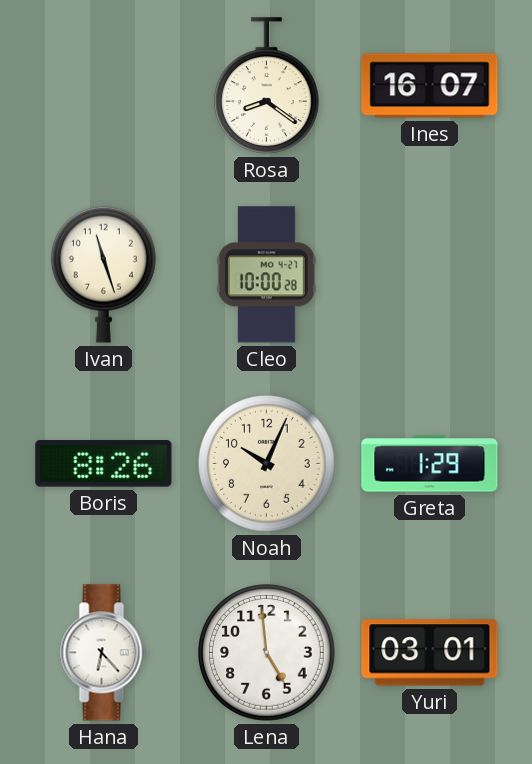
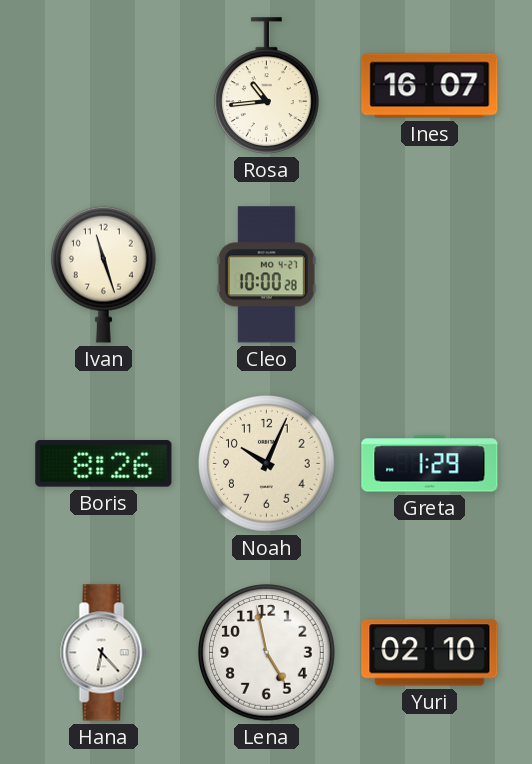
Rosa: 8:21 -> 10:44 (266, 86)
Lena: 4:59 -> 4:58 (267, 653)
Yuri: 03:01 -> 02:10 (430, 653)
